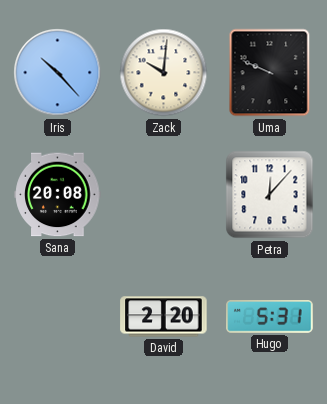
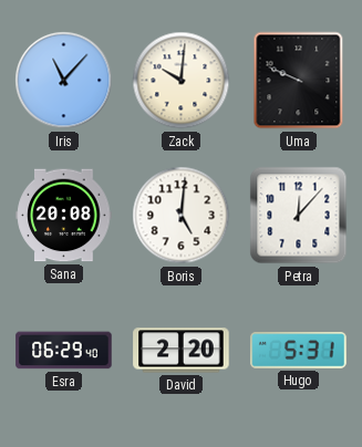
Iris: 10:23 -> 11:07 (64, 81)
Boris: none -> 5:01 (182, 216)
Esra: none -> 06:29 (64, 351)
